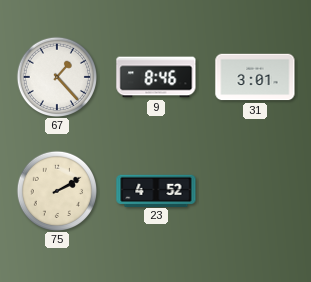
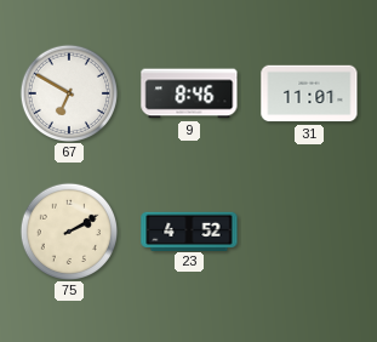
67: 1:23 -> 6:50 (68, 92)
31: 3:01 -> 11:01 (309, 93)
